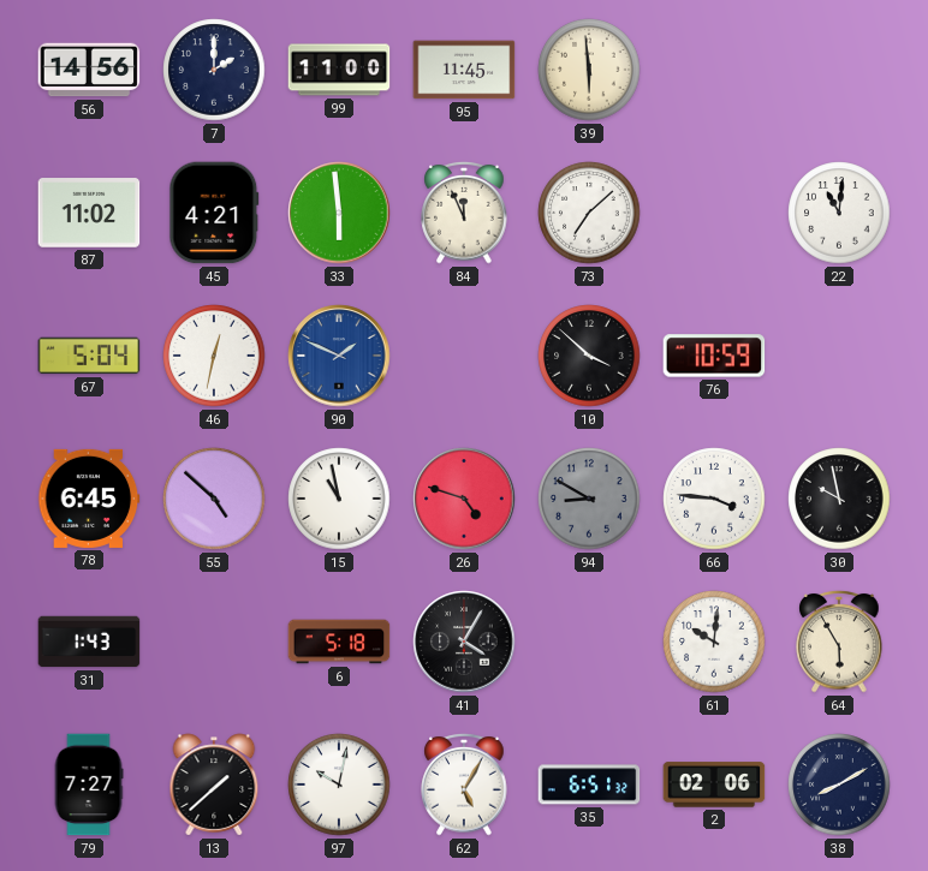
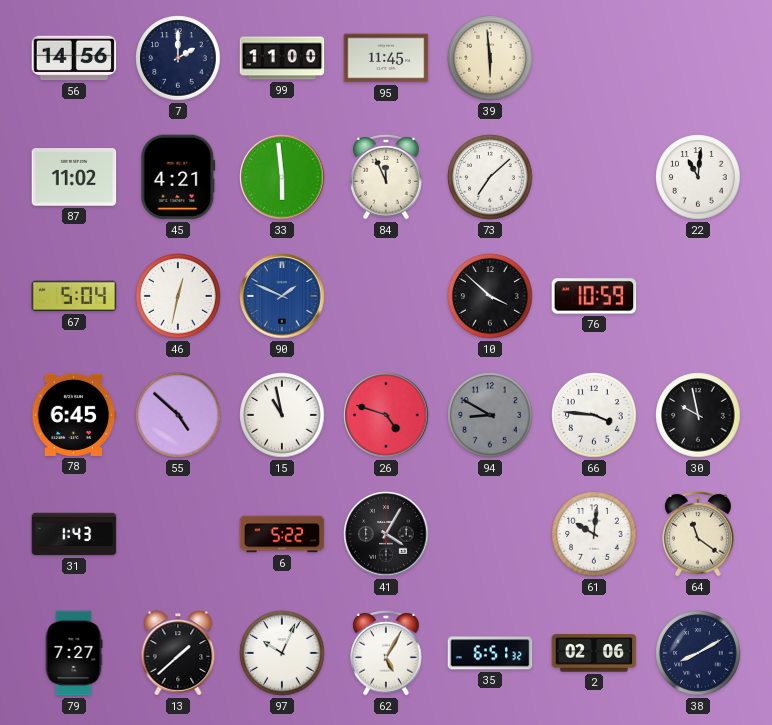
6: 5:18 -> 5:22 (282, 534)
64: 5:55 -> 11:21 (698, 534)
97: 10:02 -> 10:04 (282, 653)
